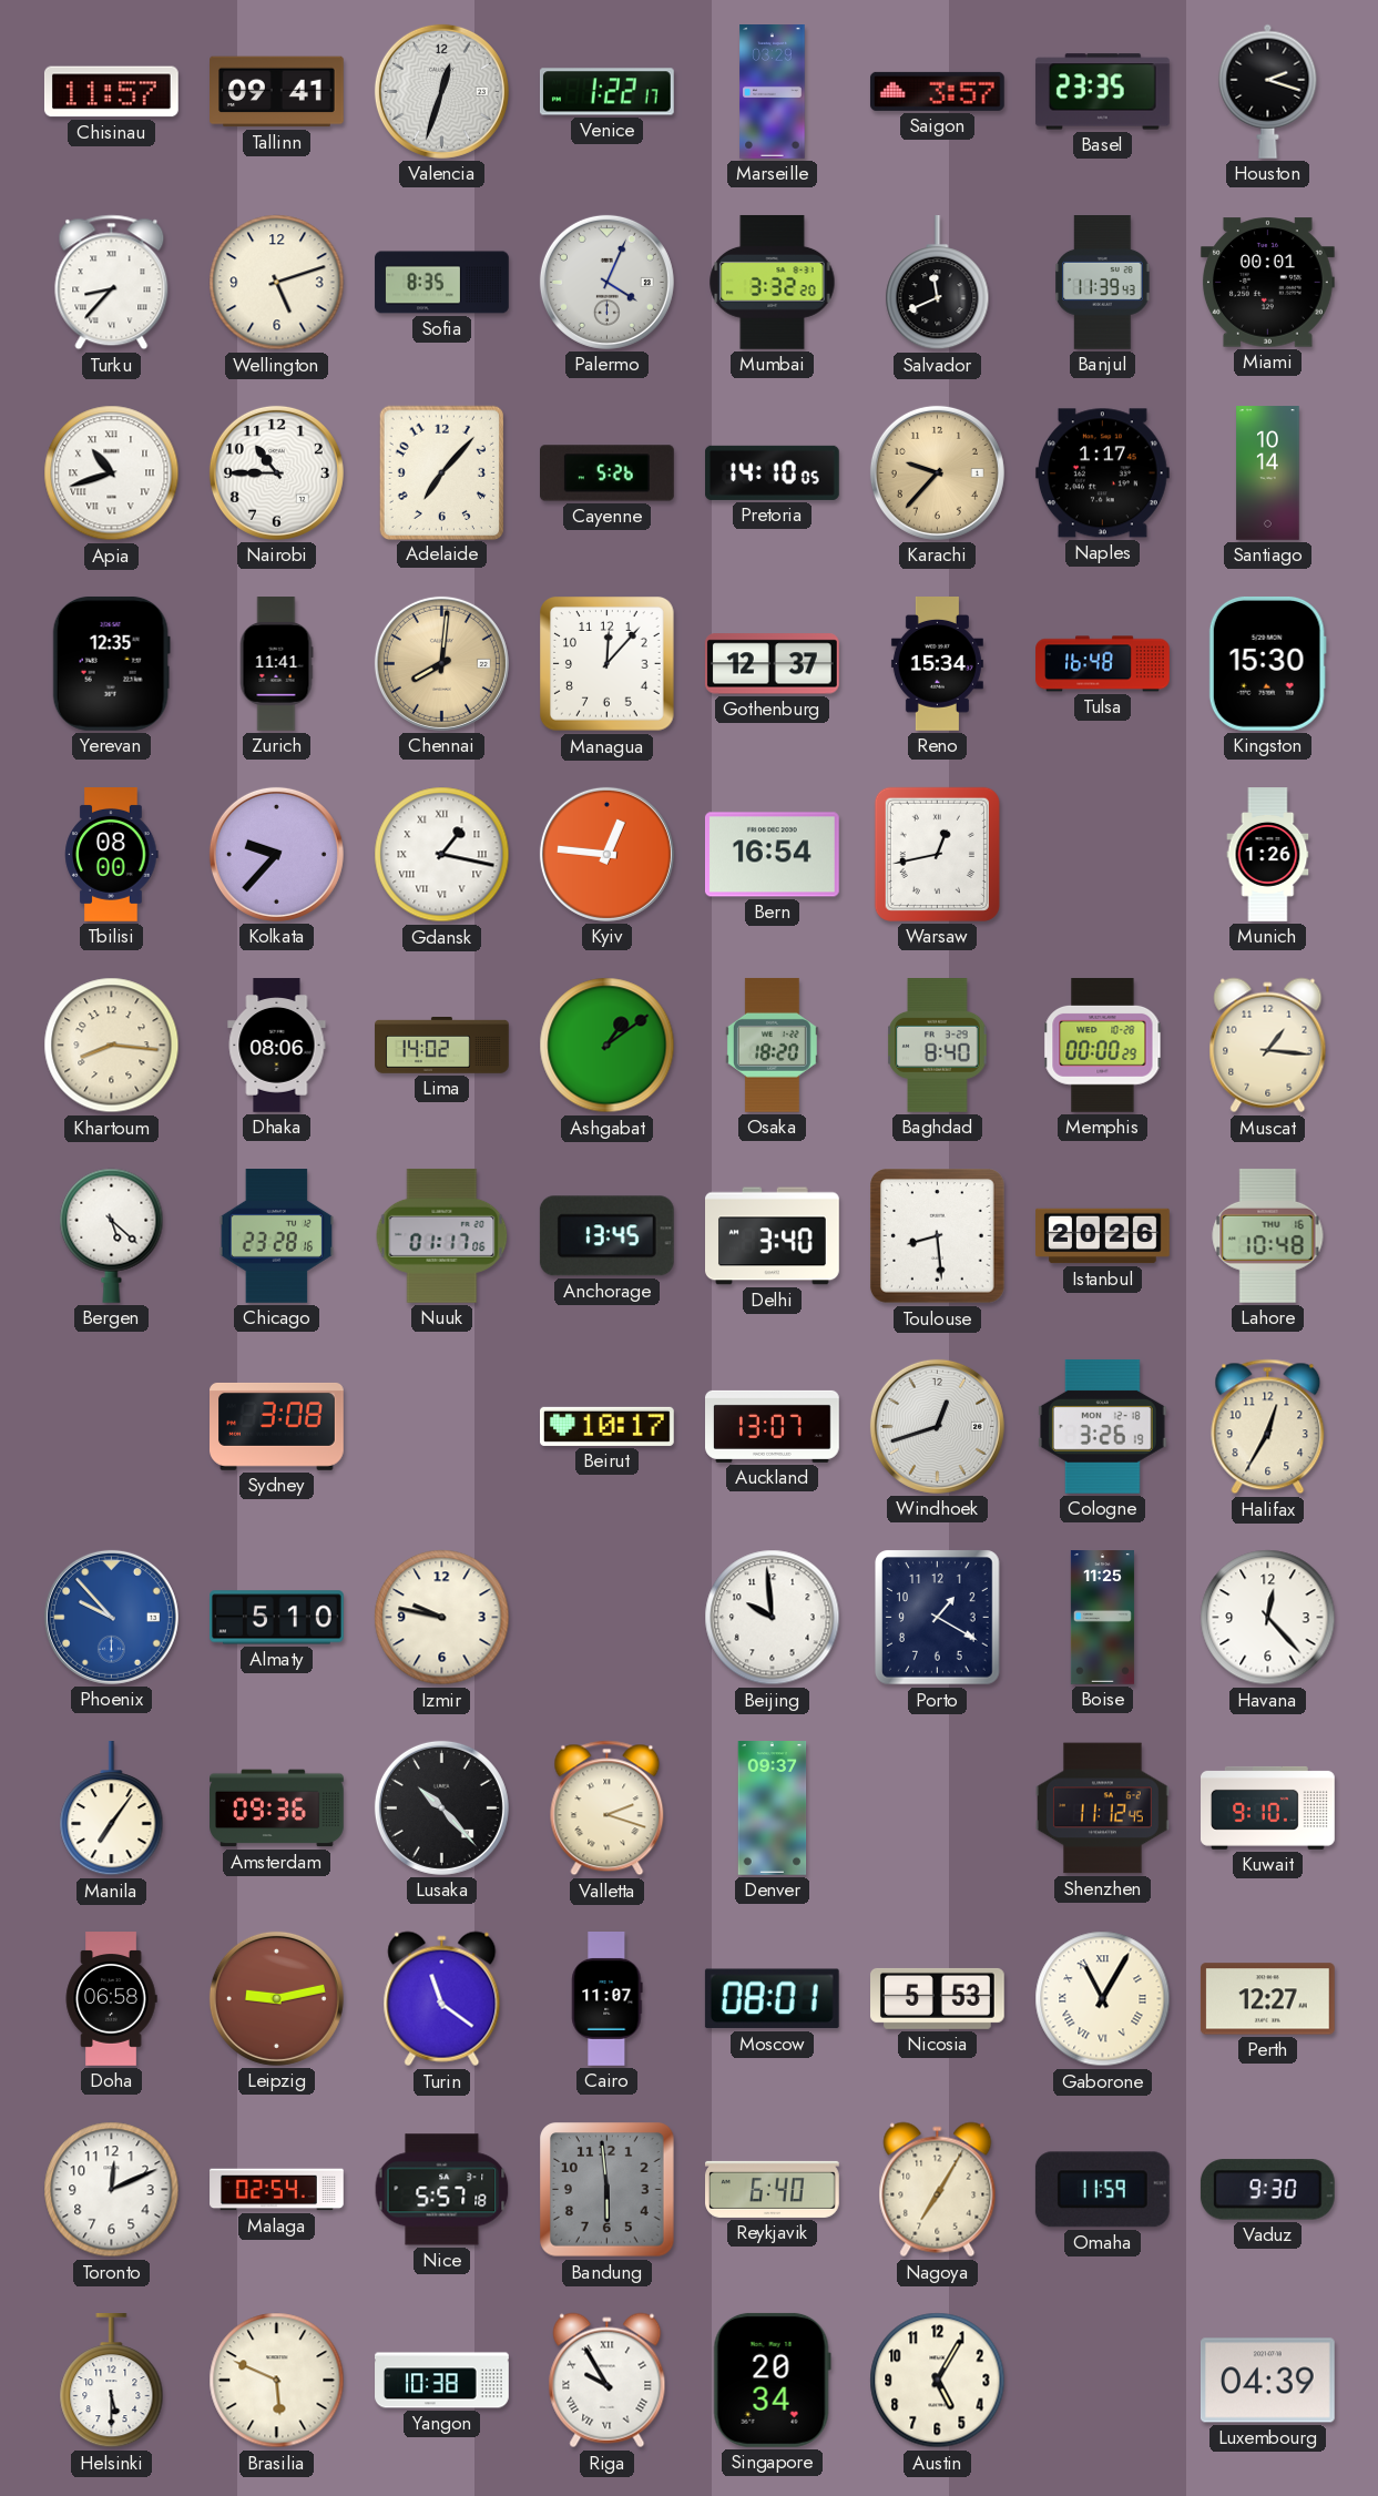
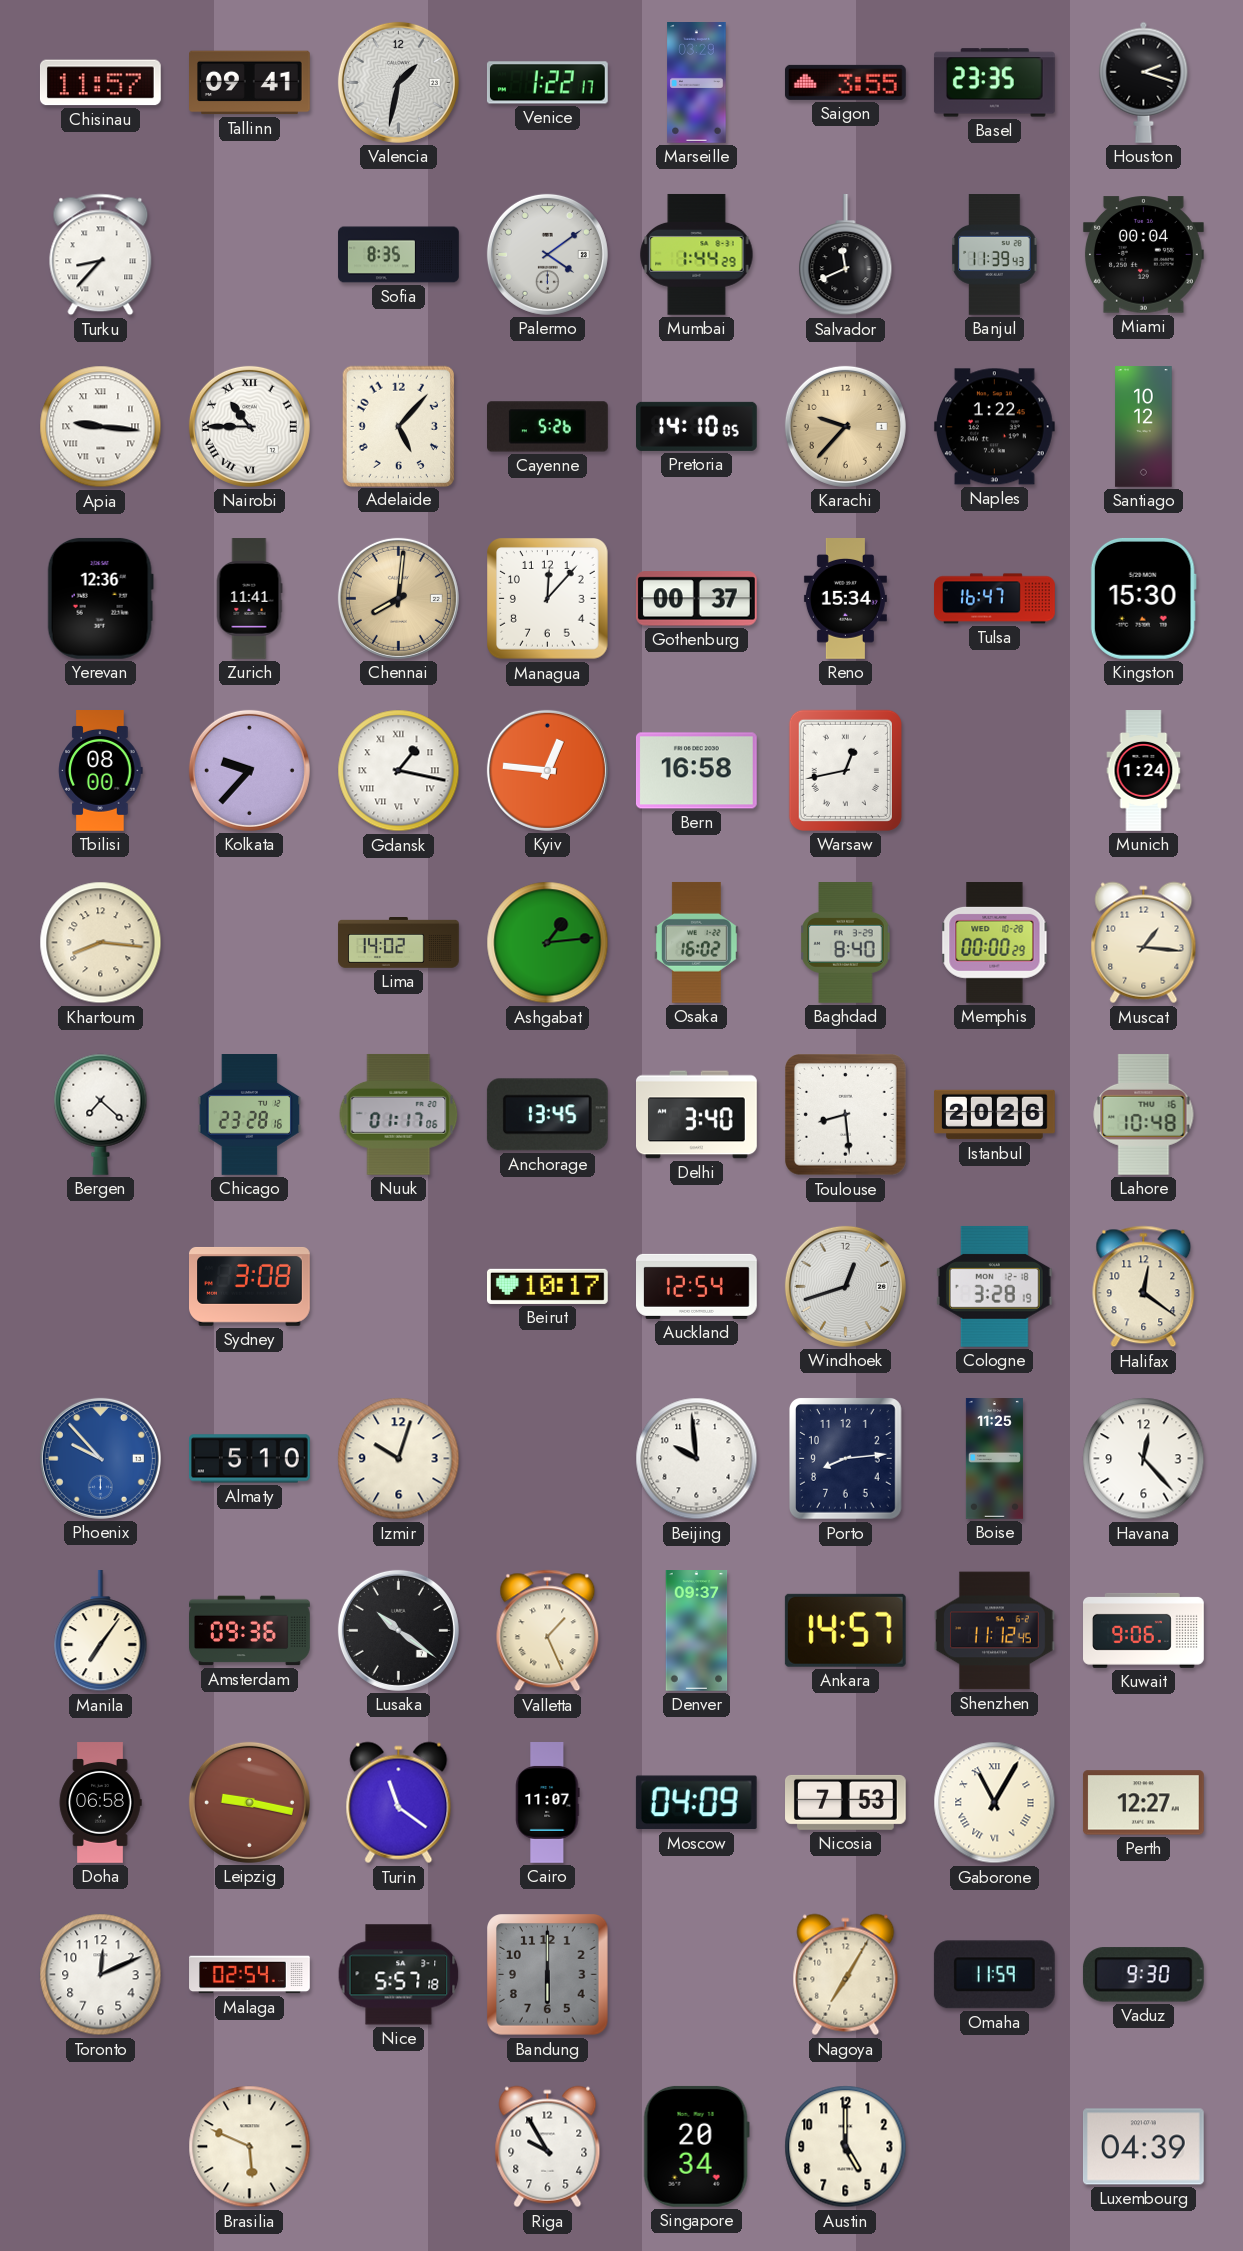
Valencia: 12:33 -> 1:32 (398, 82)
Saigon: 3:57 -> 3:55 (845, 82)
Wellington: 5:12 -> none (277, 283)
Palermo: 4:04 -> 4:09 (547, 254)
Mumbai: 3:32 -> 1:44 (697, 254)
Miami: 00:01 -> 00:04 (1144, 255)
Apia: 10:42 -> 9:16 (101, 427)
Nairobi numerals: Arabic -> Roman (249, 426)
Adelaide: 7:07 -> 5:07 (398, 426)
Naples: 1:17 -> 1:22 (994, 427)
Santiago: 10:14 -> 10:12 (1144, 427)
Yerevan: 12:35 -> 12:36 (100, 598)
Gothenburg: 12:37 -> 00:37 (696, 599)
Tulsa: 16:48 -> 16:47 (995, 599)
Bern: 16:54 -> 16:58 (696, 771)
Munich: 1:26 -> 1:24 (1144, 771)
Dhaka: 08:06 -> none (277, 1046)
Ashgabat: 1:09 -> 1:14 (548, 943)
Osaka: 18:20 -> 16:02 (696, 942)
Bergen: 5:22 -> 7:22 (101, 1114)
Auckland: 13:07 -> 12:54 (697, 1286)
Cologne: 3:26 -> 3:28 (994, 1286)
Halifax: 12:35 -> 12:21 (1144, 1287)
Izmir: 9:47 -> 10:03 (399, 1459)
Porto: 1:20 -> 8:14 (846, 1459)
Lusaka: 10:23 -> 10:21 (398, 1630)
Valletta: 2:18 -> 1:26 (548, 1631)
Ankara: none -> 14:57 (845, 1630)
Kuwait: 9:10 -> 9:06 (1144, 1630)
Leipzig: 9:13 -> 9:17 (249, 1802)
Moscow: 08:01 -> 04:09 (696, 1803)
Nicosia: 5:53 -> 7:53 (846, 1802)
Bandung: 5:59 -> 6:00 (548, 1975)
Reykjavik: 6:40 -> none (773, 2189)
Helsinki: 5:30 -> none (112, 2381)
Yangon: 10:38 -> none (442, 2381)
Riga numerals: Roman -> Arabic (548, 2147)
Austin: 5:05 -> 5:00 (846, 2147)
